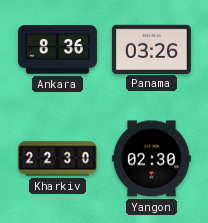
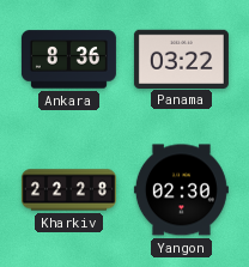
Panama: 03:26 -> 03:22 (181, 59)
Kharkiv: 22:30 -> 22:28 (68, 190)
